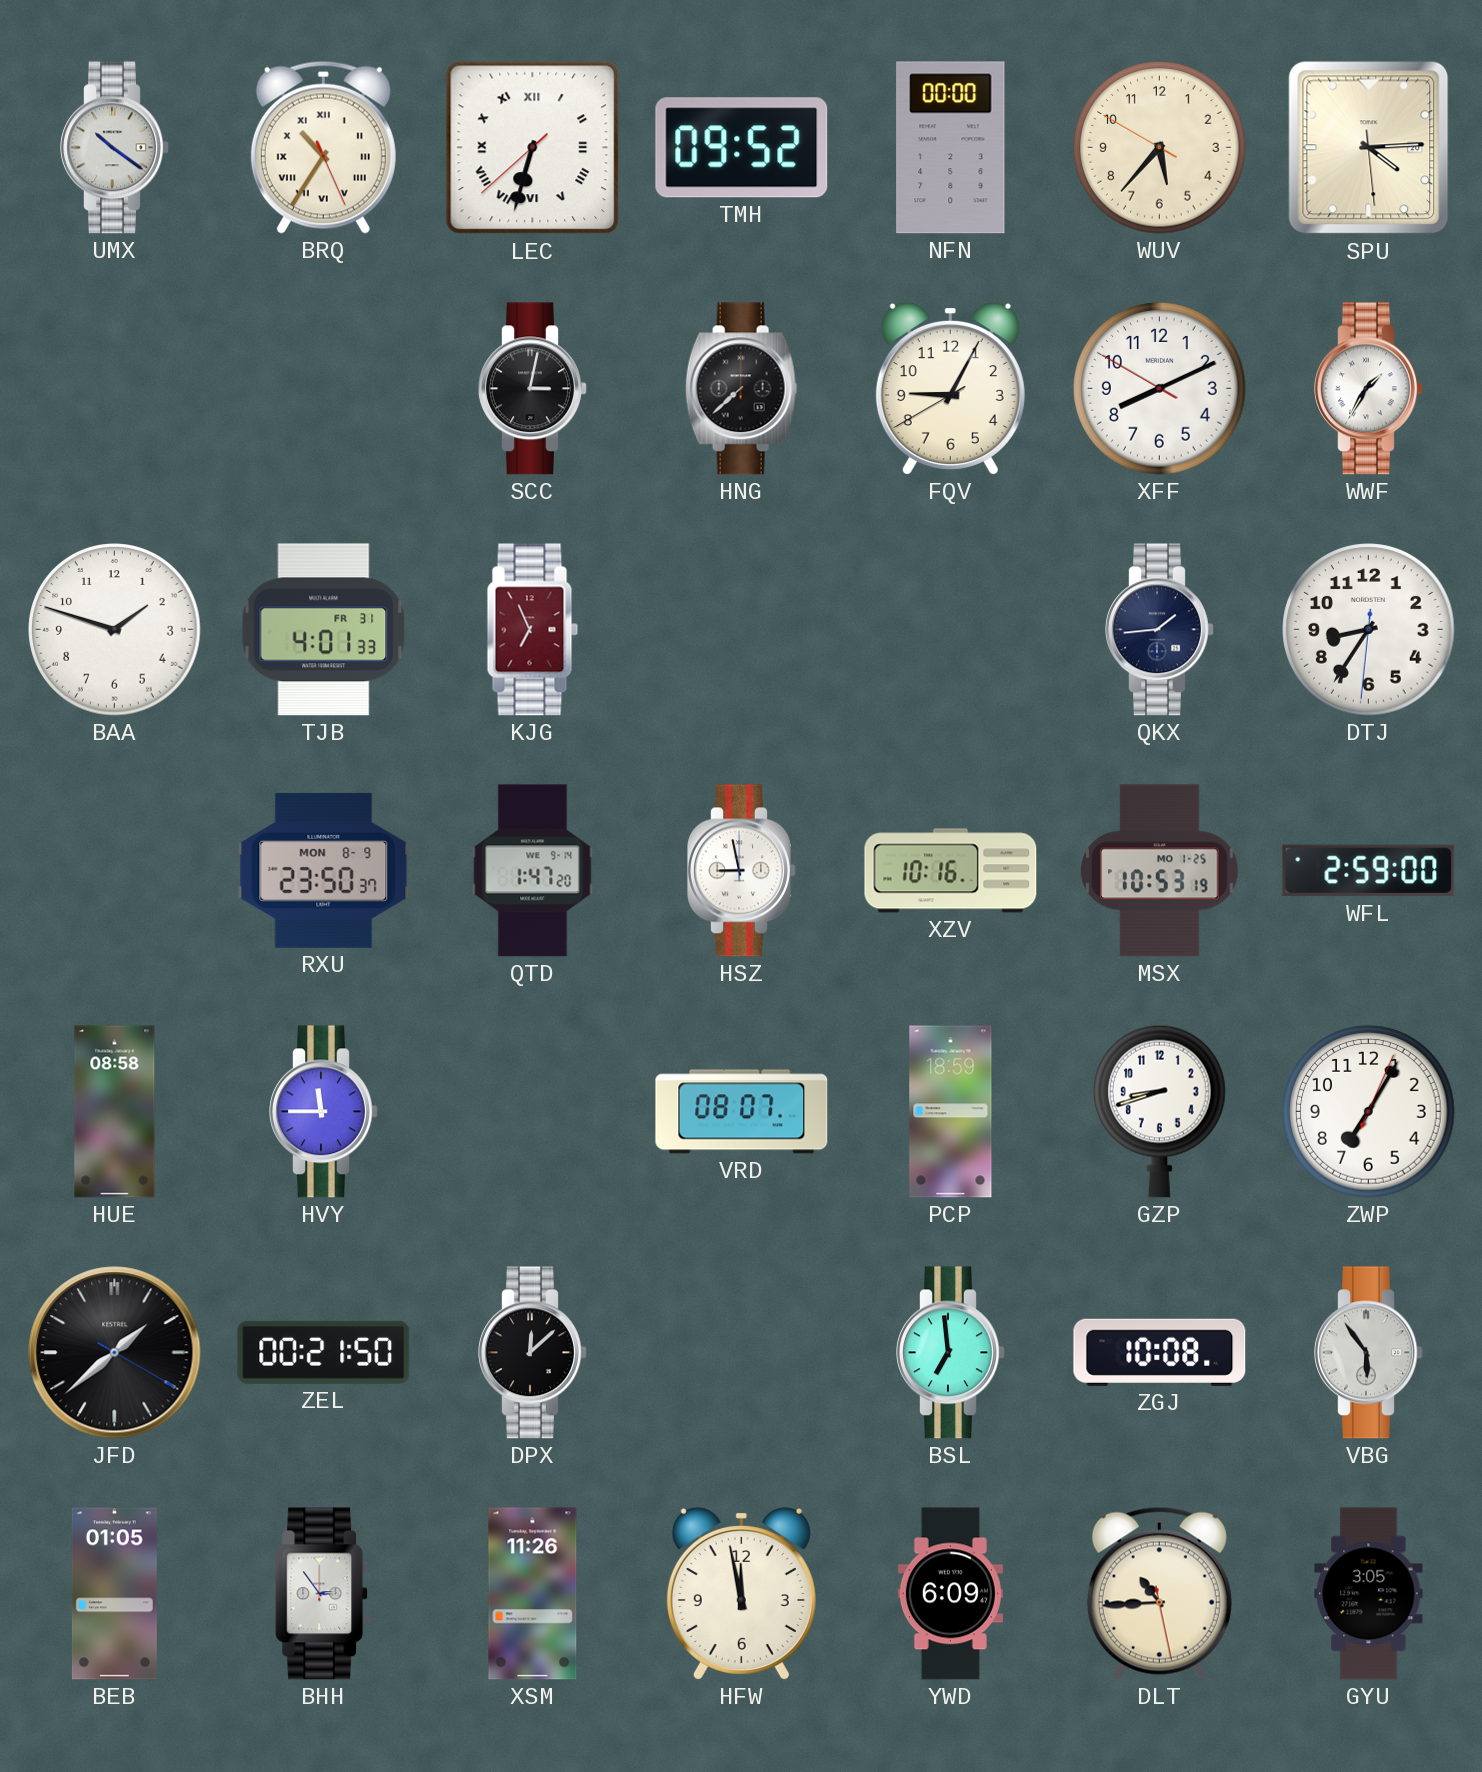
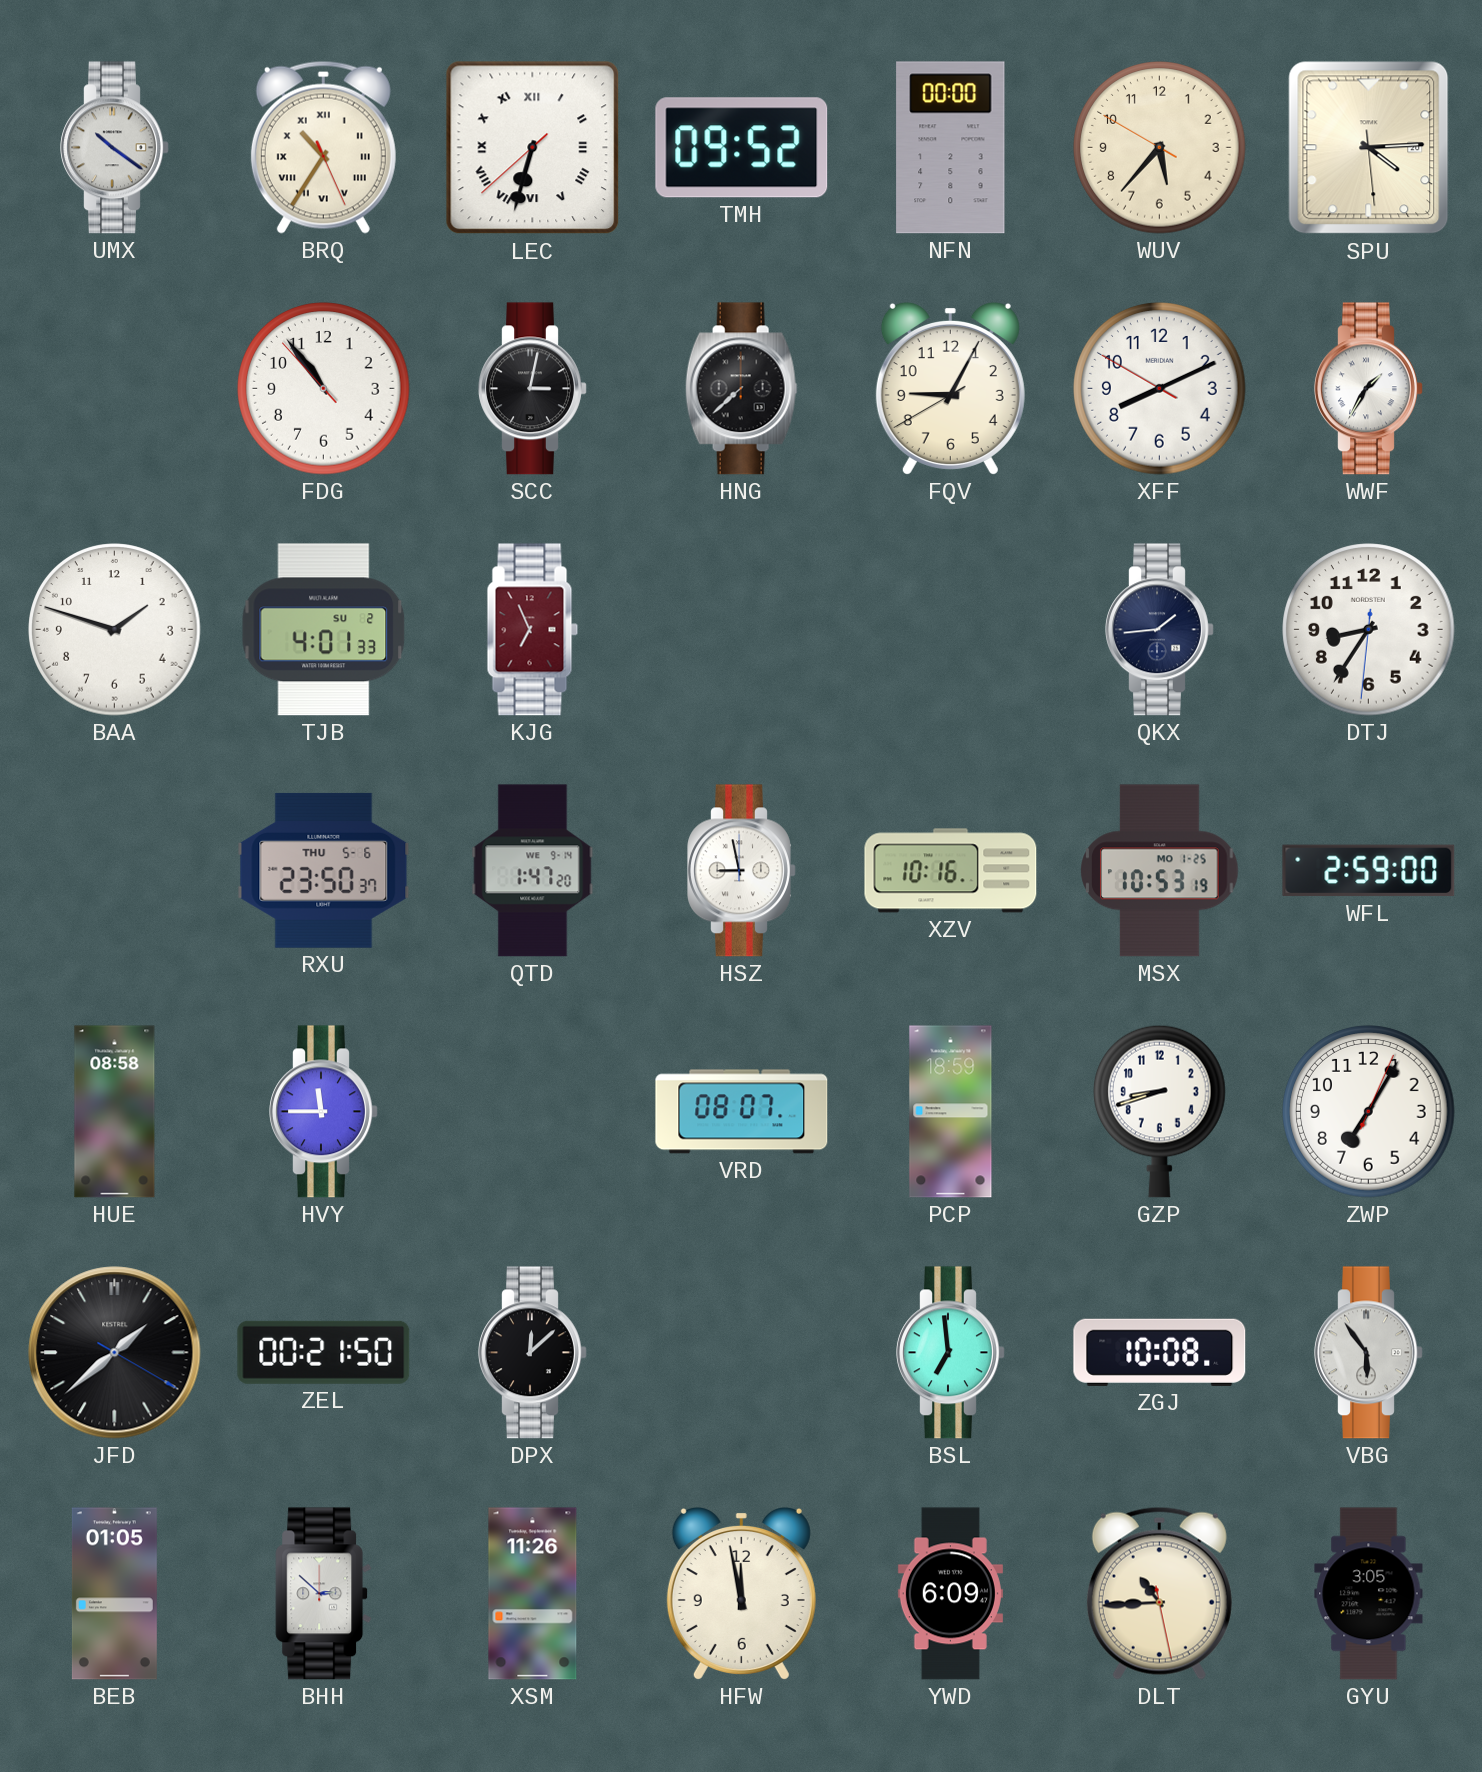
FDG: none -> 10:53 (324, 389)
TJB date: FR 31 -> SU 2 (324, 630)
RXU date: MON 8-9 -> THU 5-6 (324, 870)
BHH: 2:54 -> 2:52 (324, 1594)
